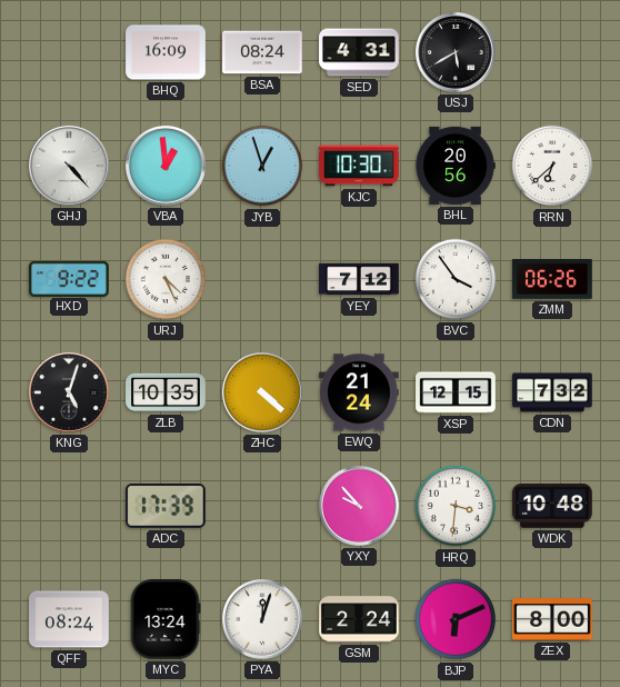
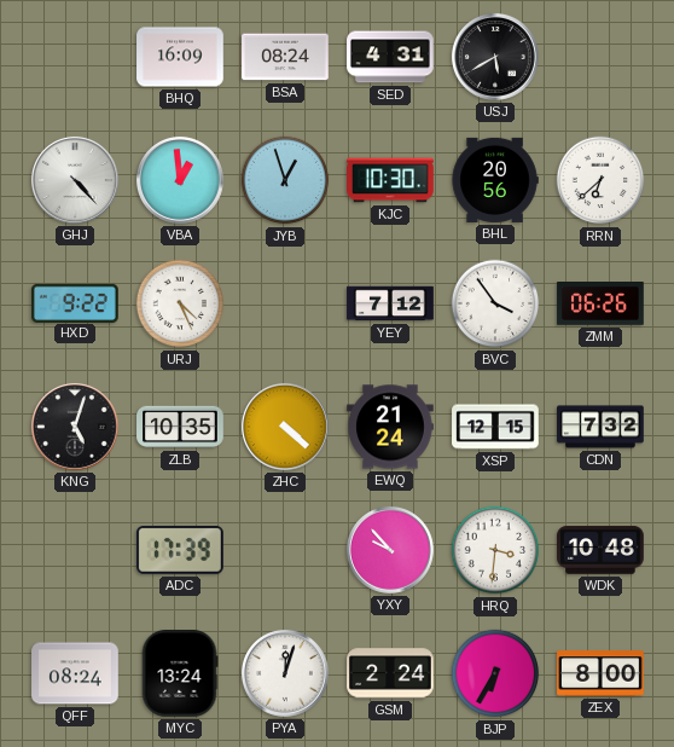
BJP: 6:11 -> 6:35 (495, 673)
